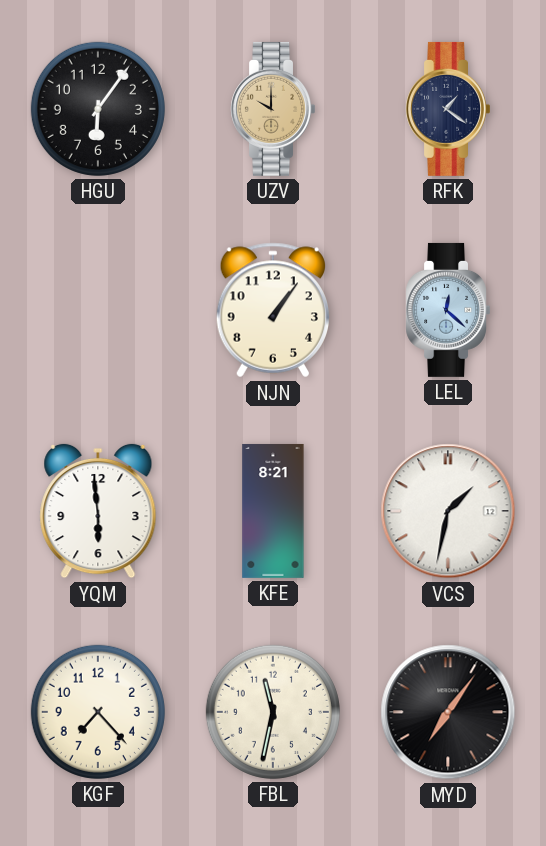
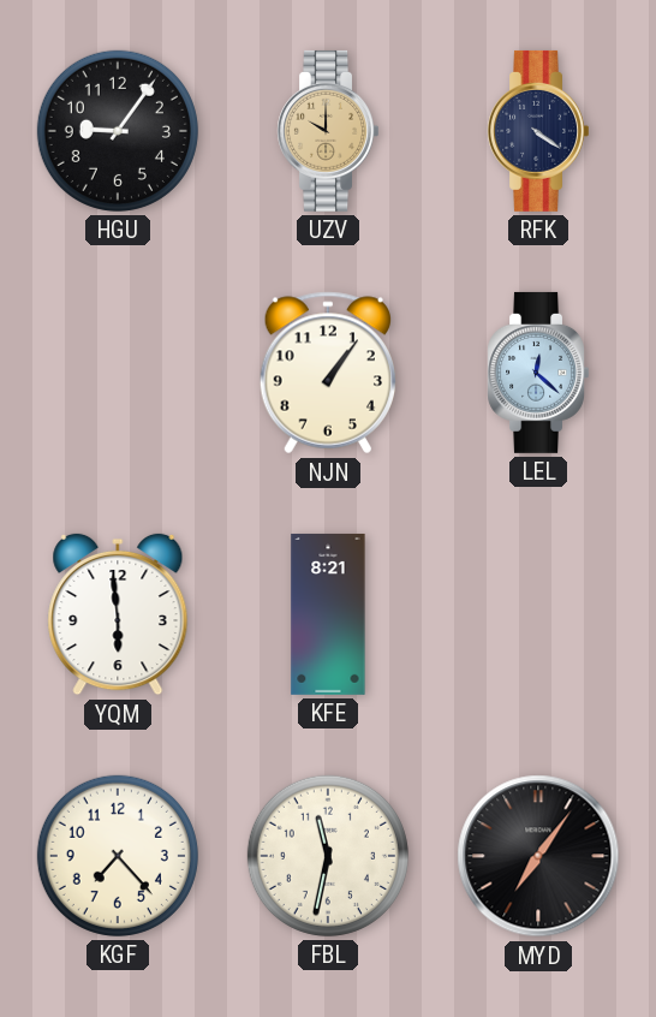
HGU: 6:06 -> 9:06 (118, 131)
RFK: 1:21 -> 4:21 (537, 131)
VCS: 1:32 -> none (448, 511)
